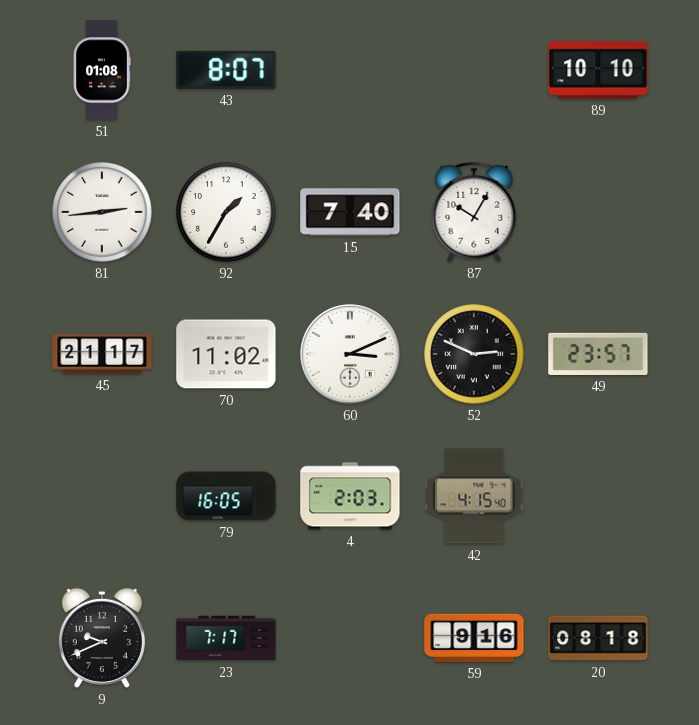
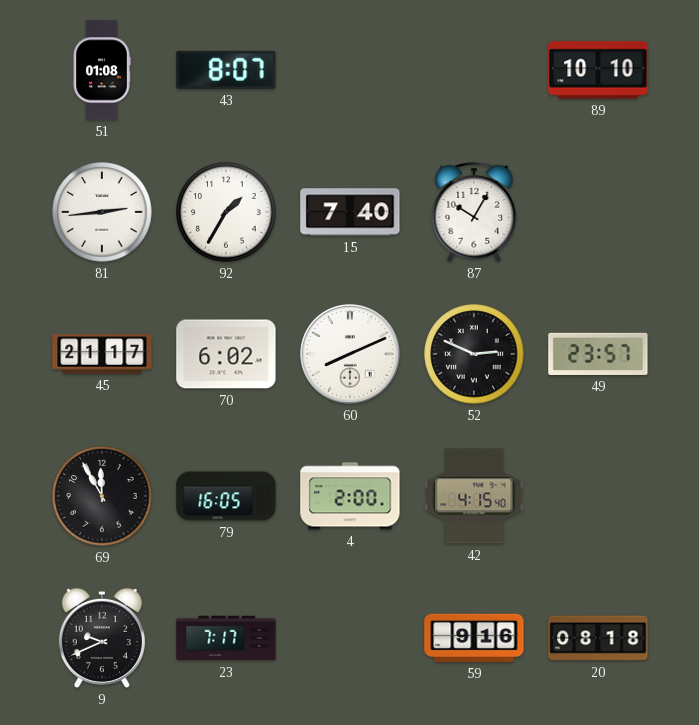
70: 11:02 -> 6:02 (226, 354)
60: 3:11 -> 8:11 (351, 355)
69: none -> 11:55 (102, 496)
4: 2:03 -> 2:00 (350, 496)
